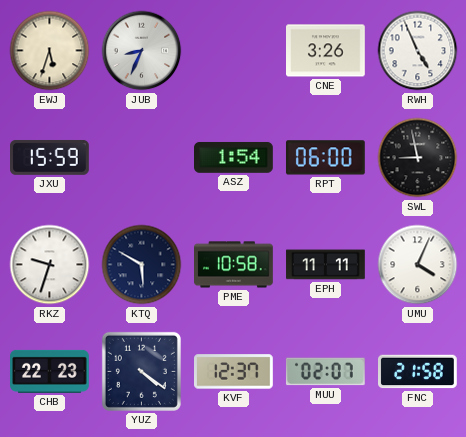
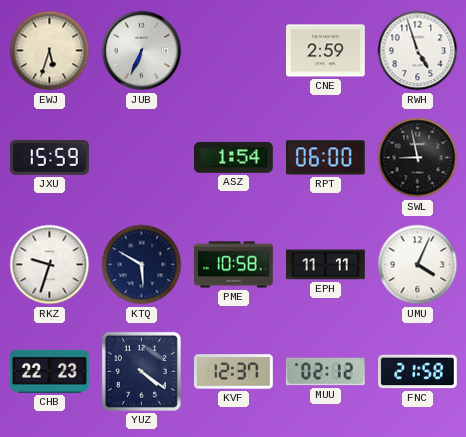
JUB: 8:34 -> 6:34 (142, 51)
CNE: 3:26 -> 2:59 (326, 51)
RWH: 4:56 -> 4:57 (418, 51)
MUU: 02:07 -> 02:12 (325, 372)
